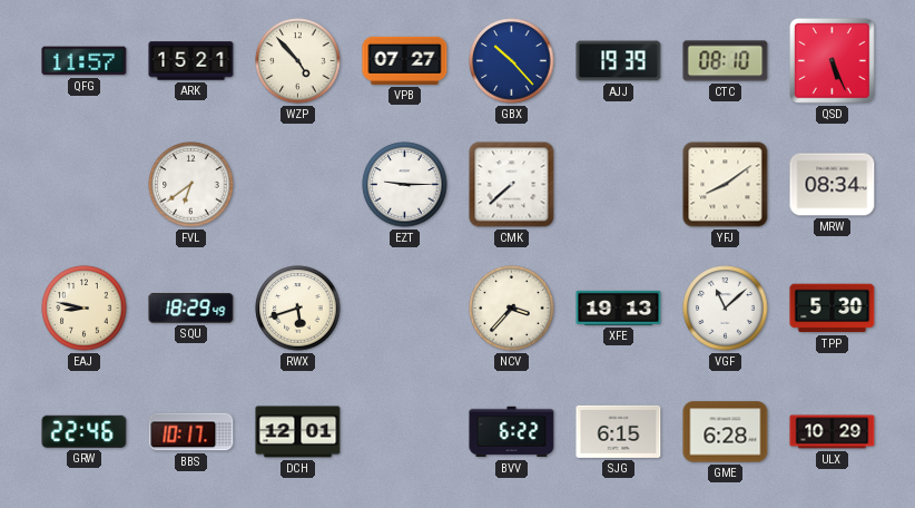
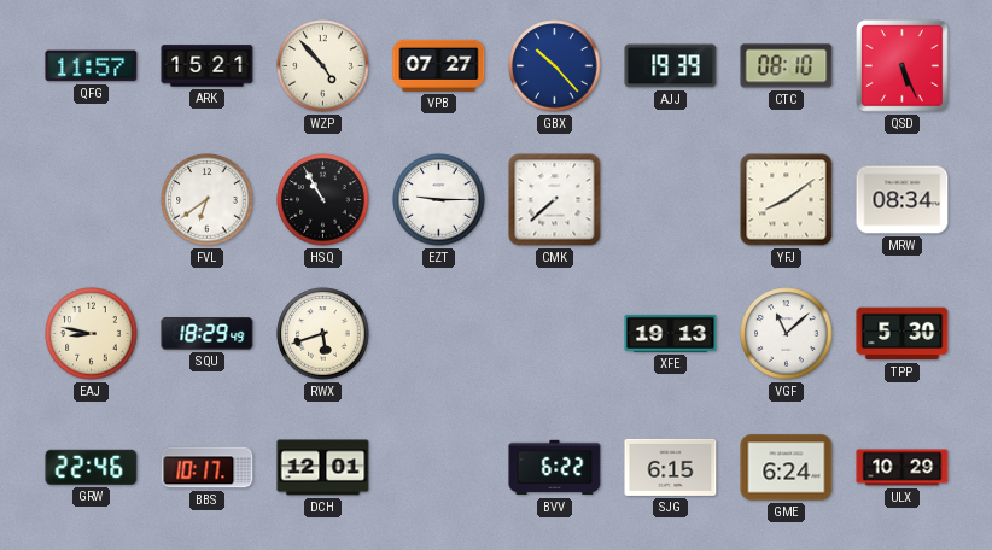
HSQ: none -> 10:55 (323, 200)
NCV: 3:37 -> none (512, 309)
GME: 6:28 -> 6:24 (787, 468)
